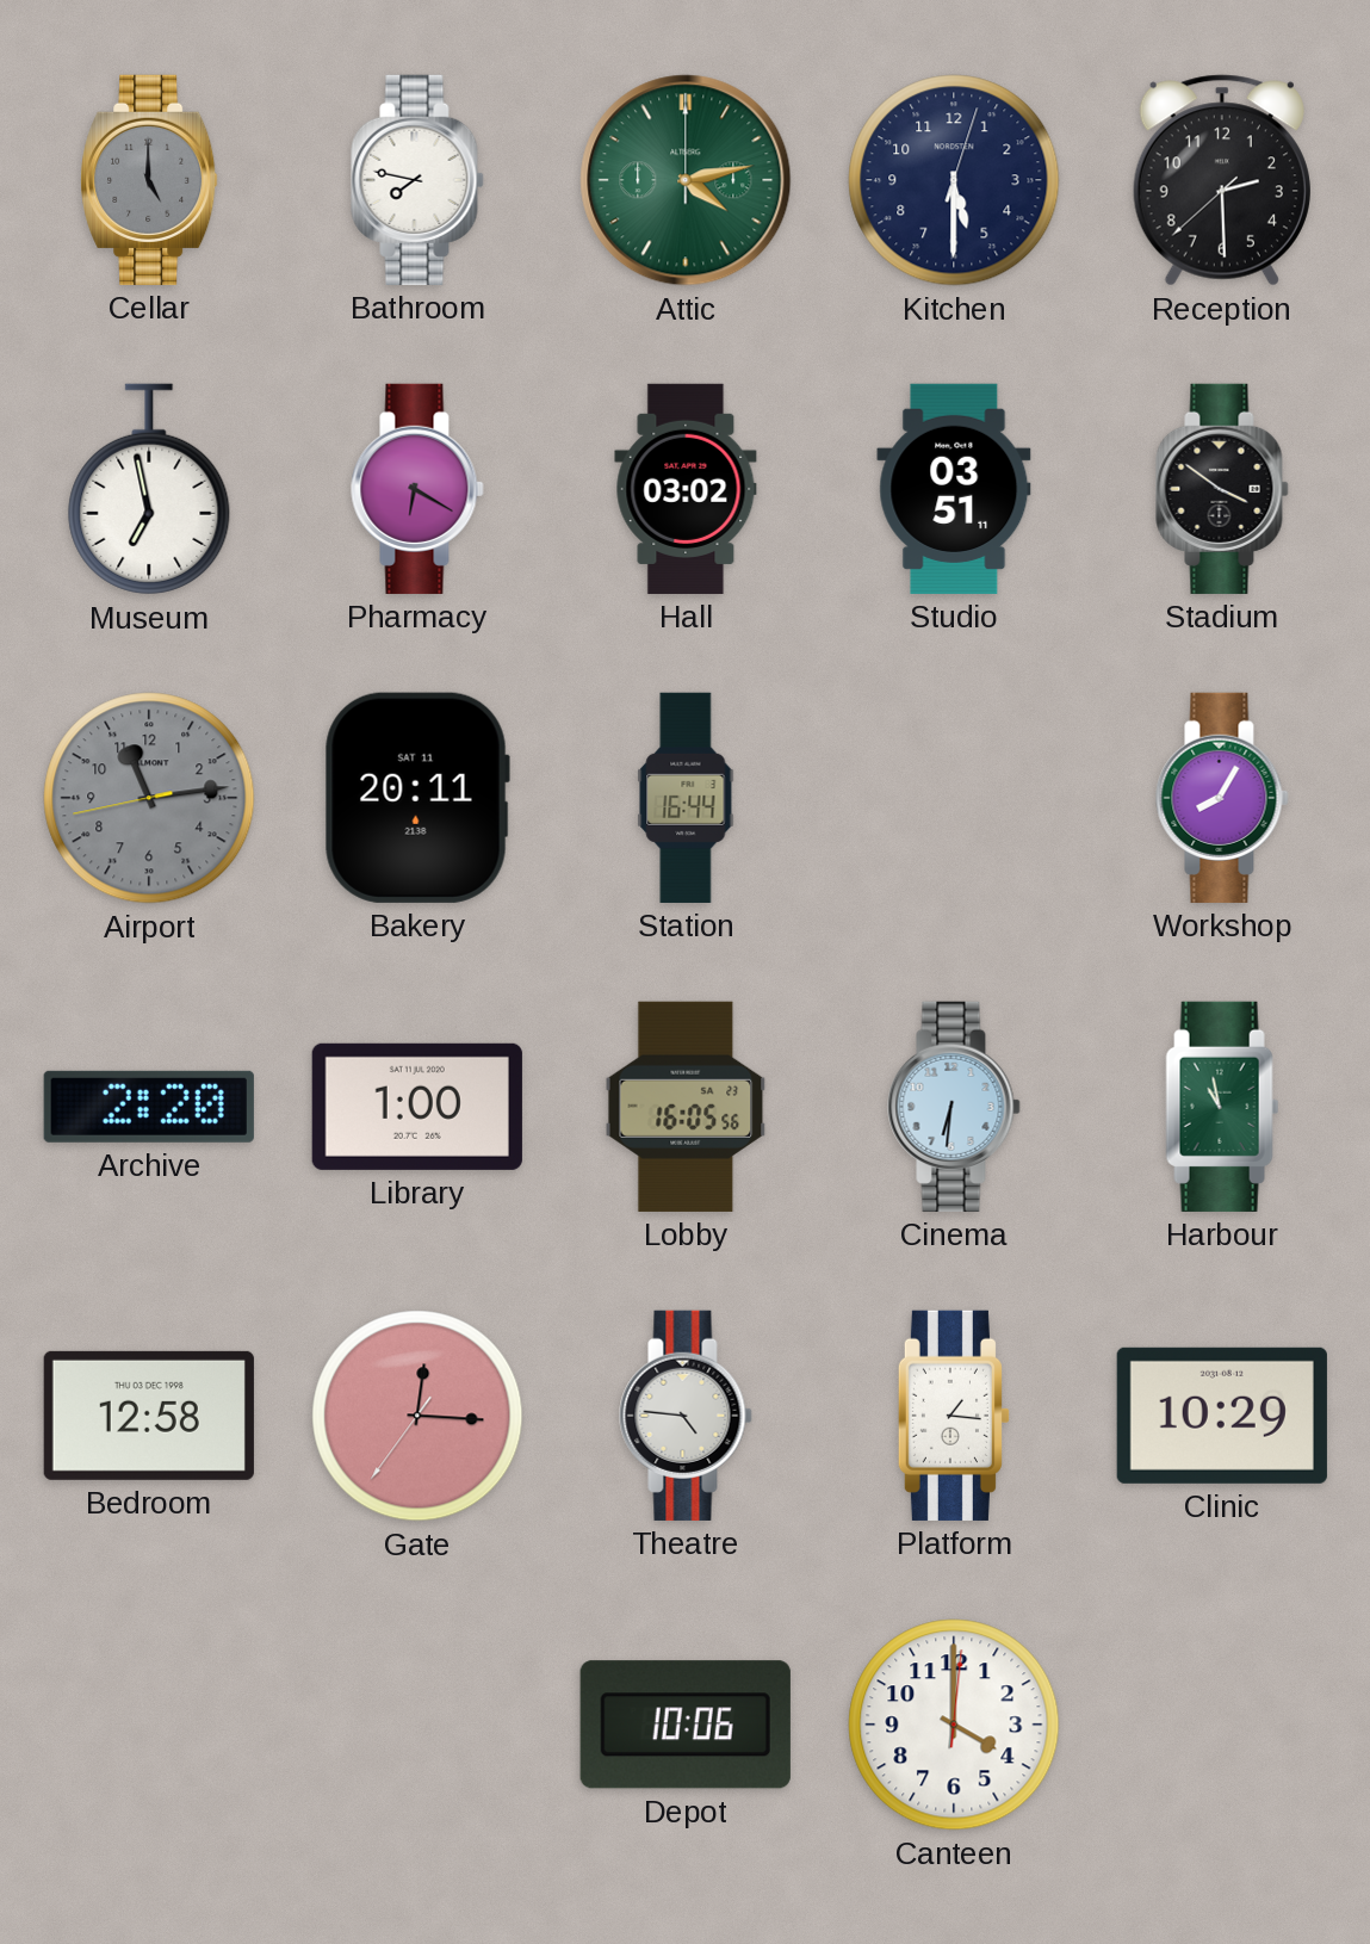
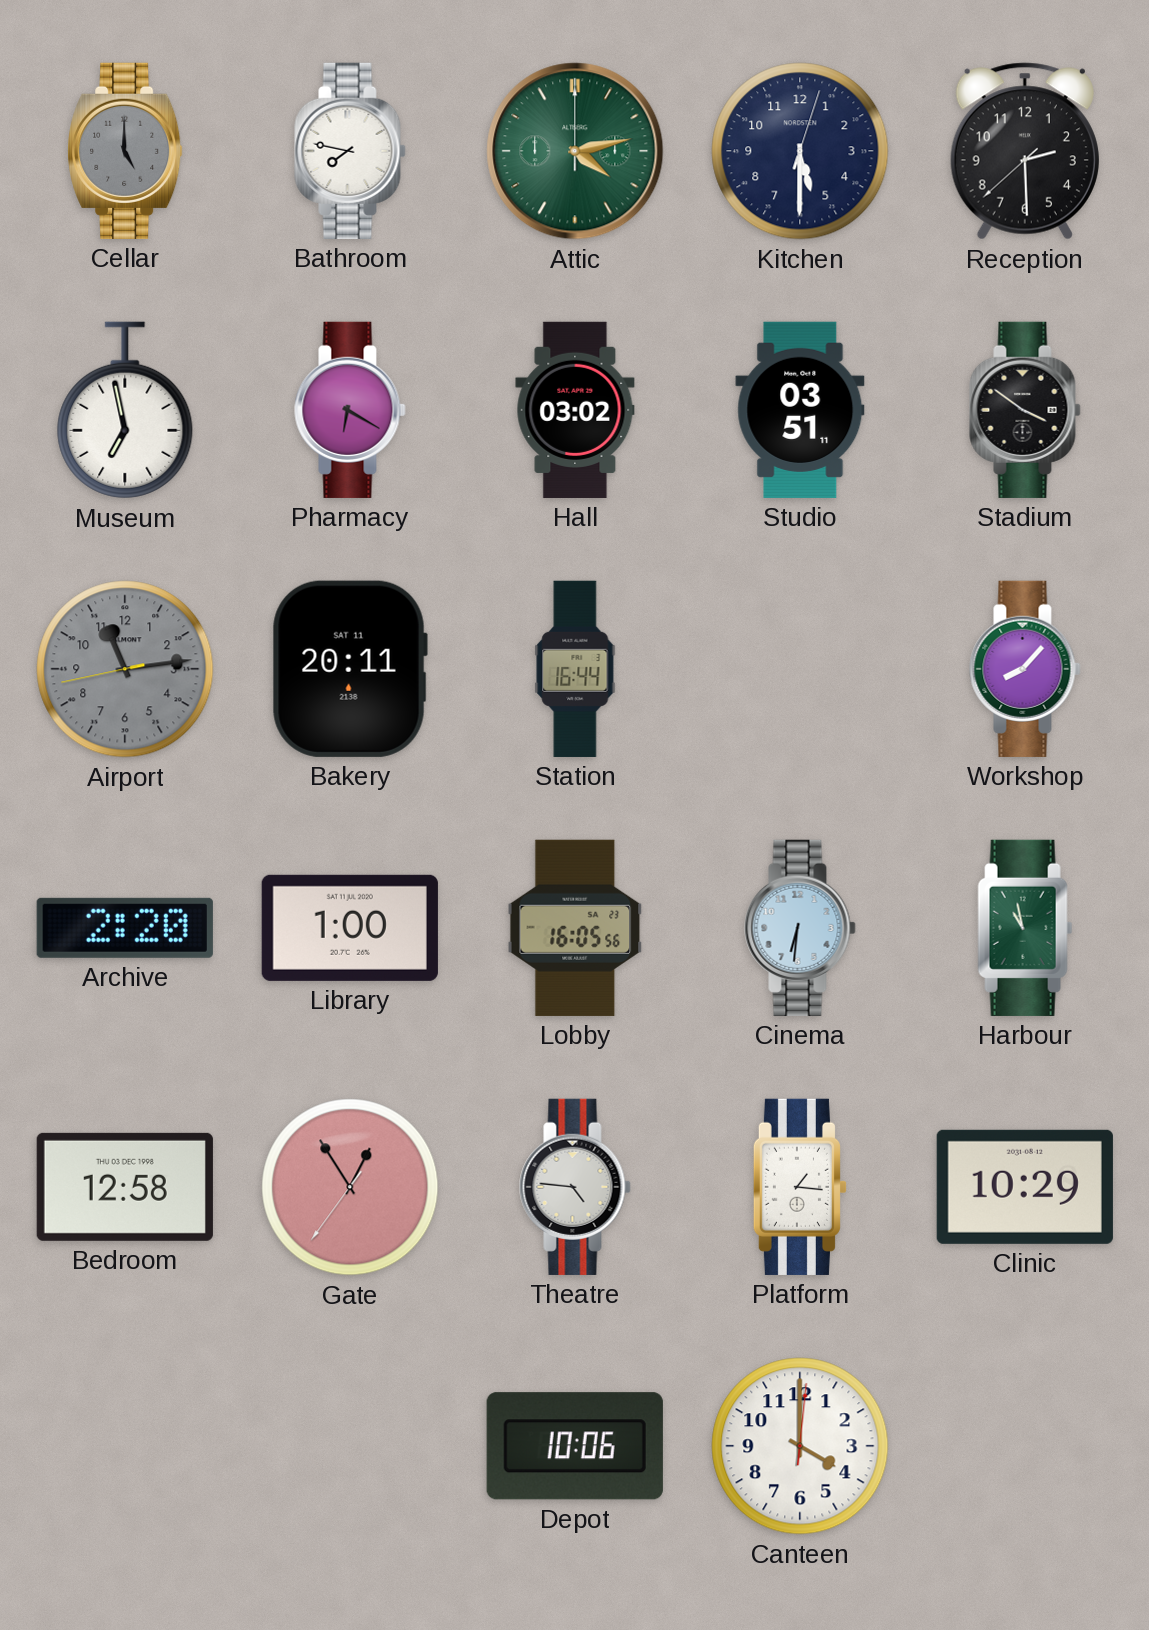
Workshop: 8:05 -> 8:07 (1025, 669)
Gate: 12:15 -> 12:54 (350, 1187)
